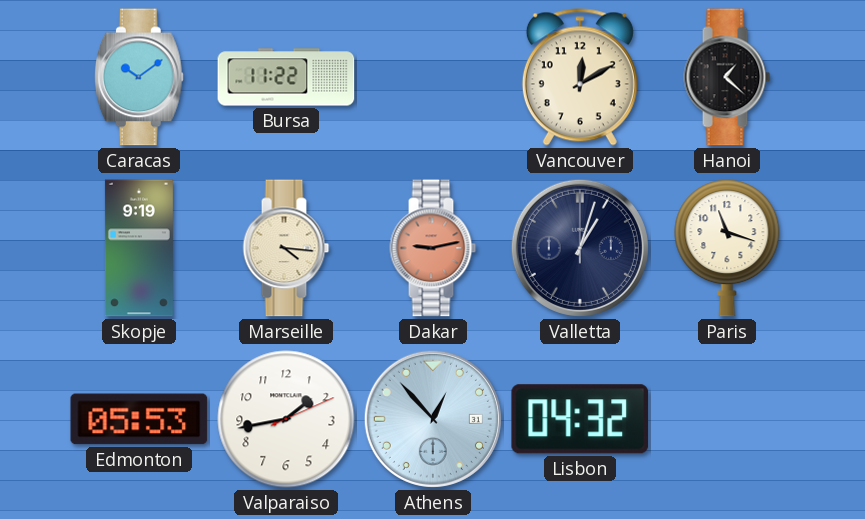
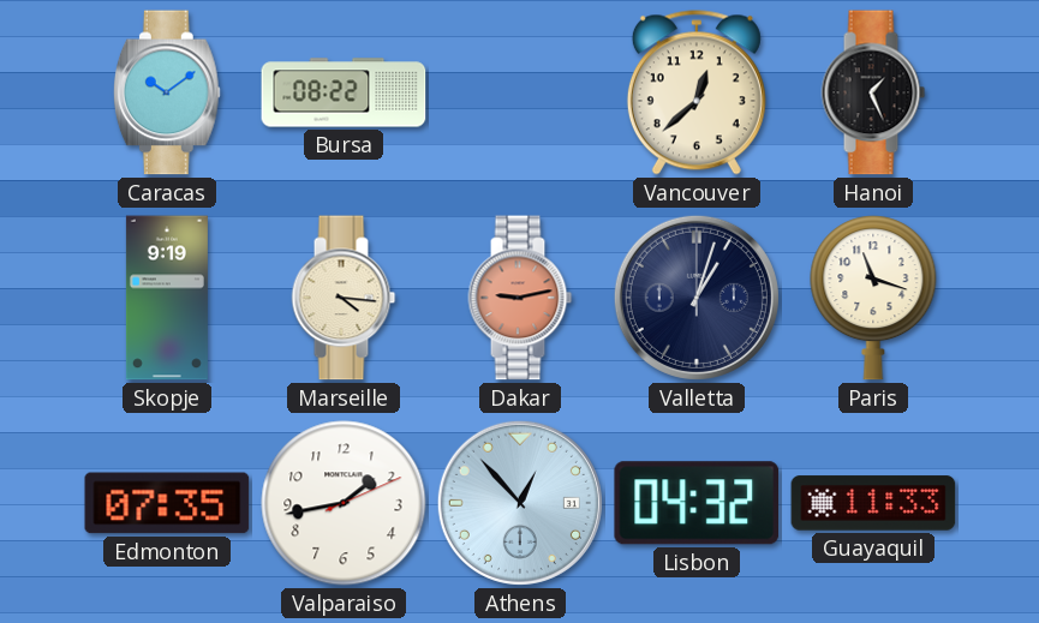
Bursa: 11:22 -> 08:22 (344, 92)
Vancouver: 12:10 -> 12:38 (697, 92)
Hanoi: 1:22 -> 1:26 (873, 92)
Edmonton: 05:53 -> 07:35 (167, 503)
Guayaquil: none -> 11:33 (873, 503)
